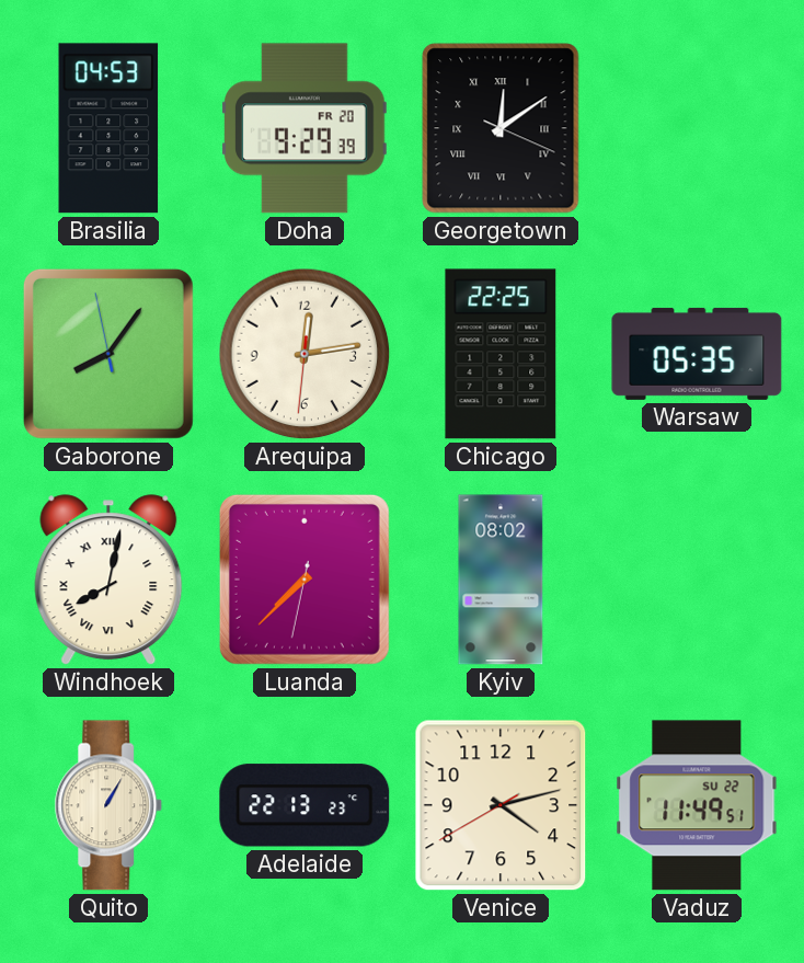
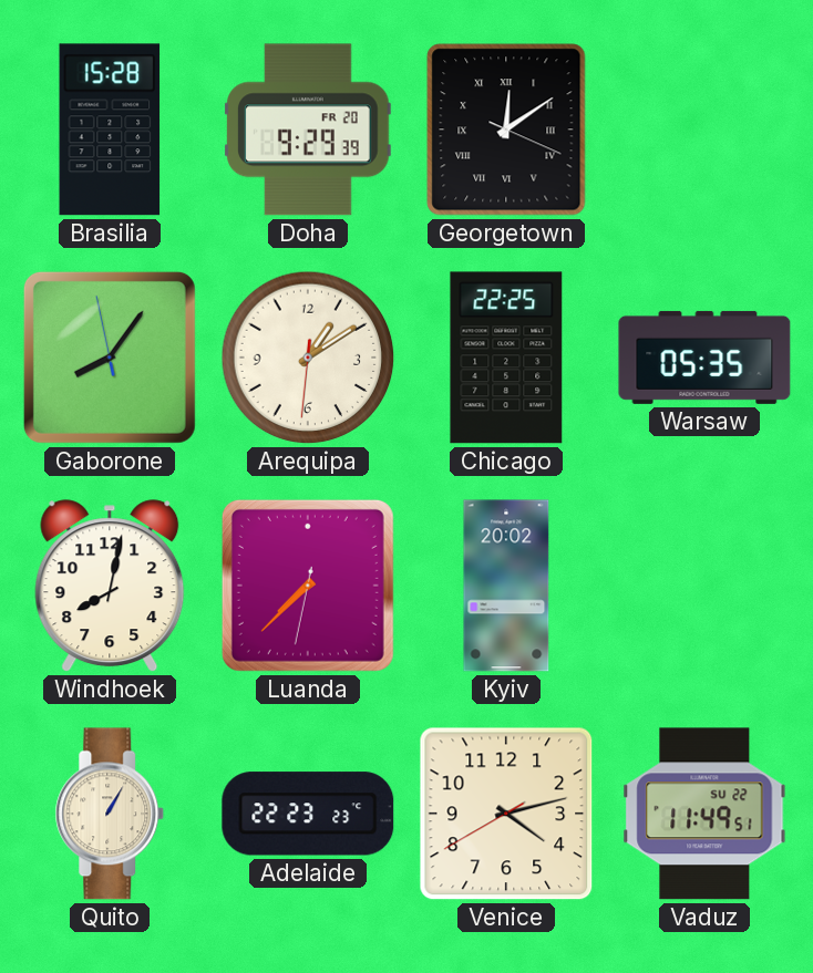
Brasilia: 04:53 -> 15:28 (110, 130)
Arequipa: 12:13 -> 1:09 (308, 358)
Windhoek numerals: Roman -> Arabic (110, 587)
Kyiv: 08:02 -> 20:02 (506, 586)
Adelaide: 22:13 -> 22:23 (308, 814)
